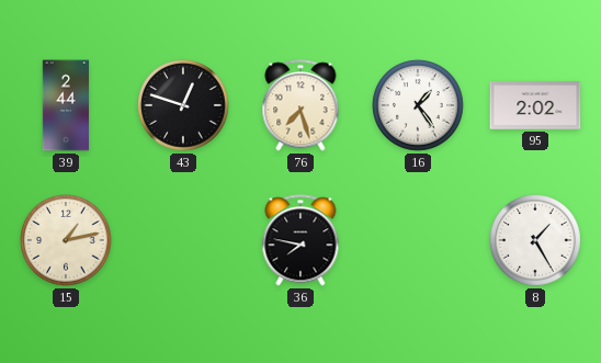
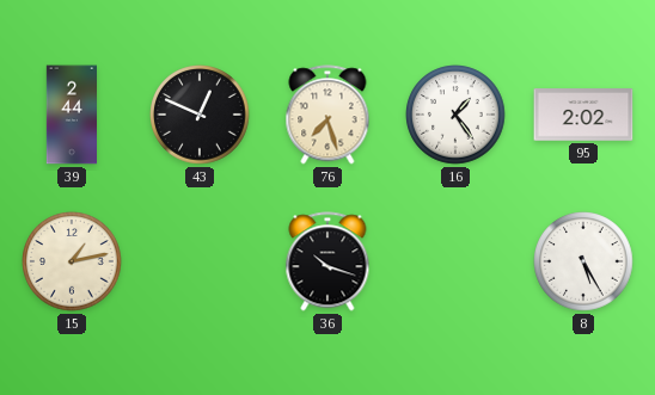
43: 12:48 -> 12:49 (200, 115)
36: 7:47 -> 10:18 (327, 261)
8: 1:25 -> 5:25 (583, 261)
